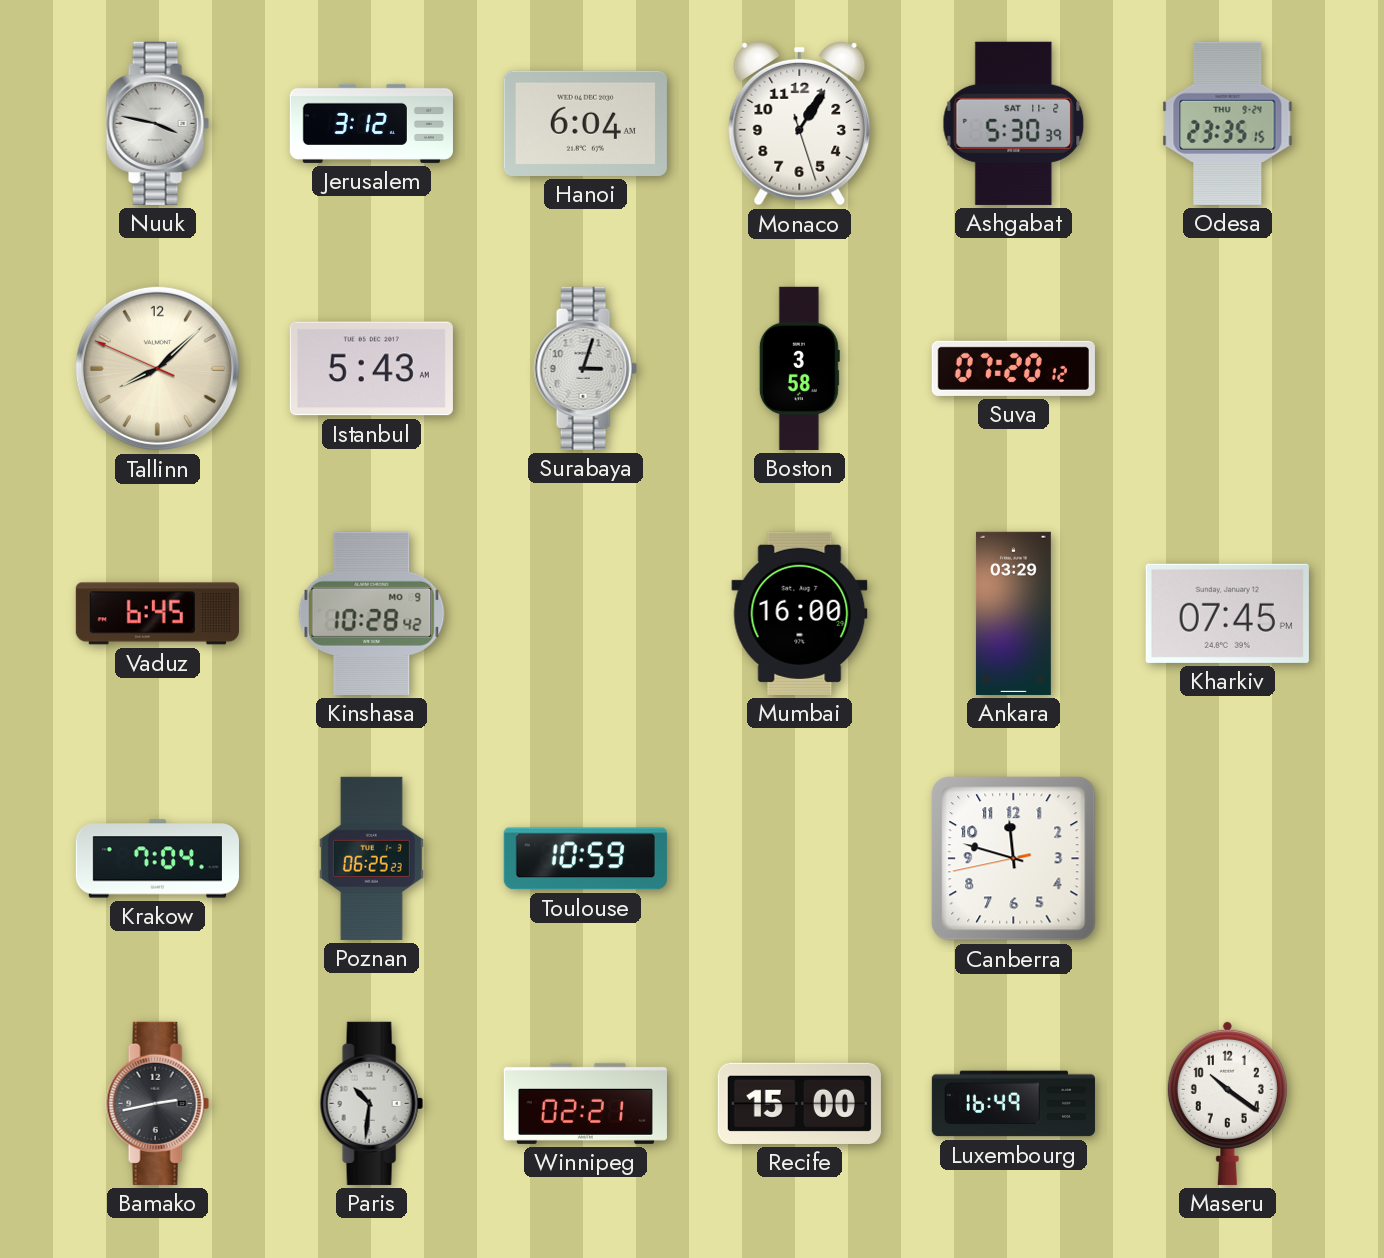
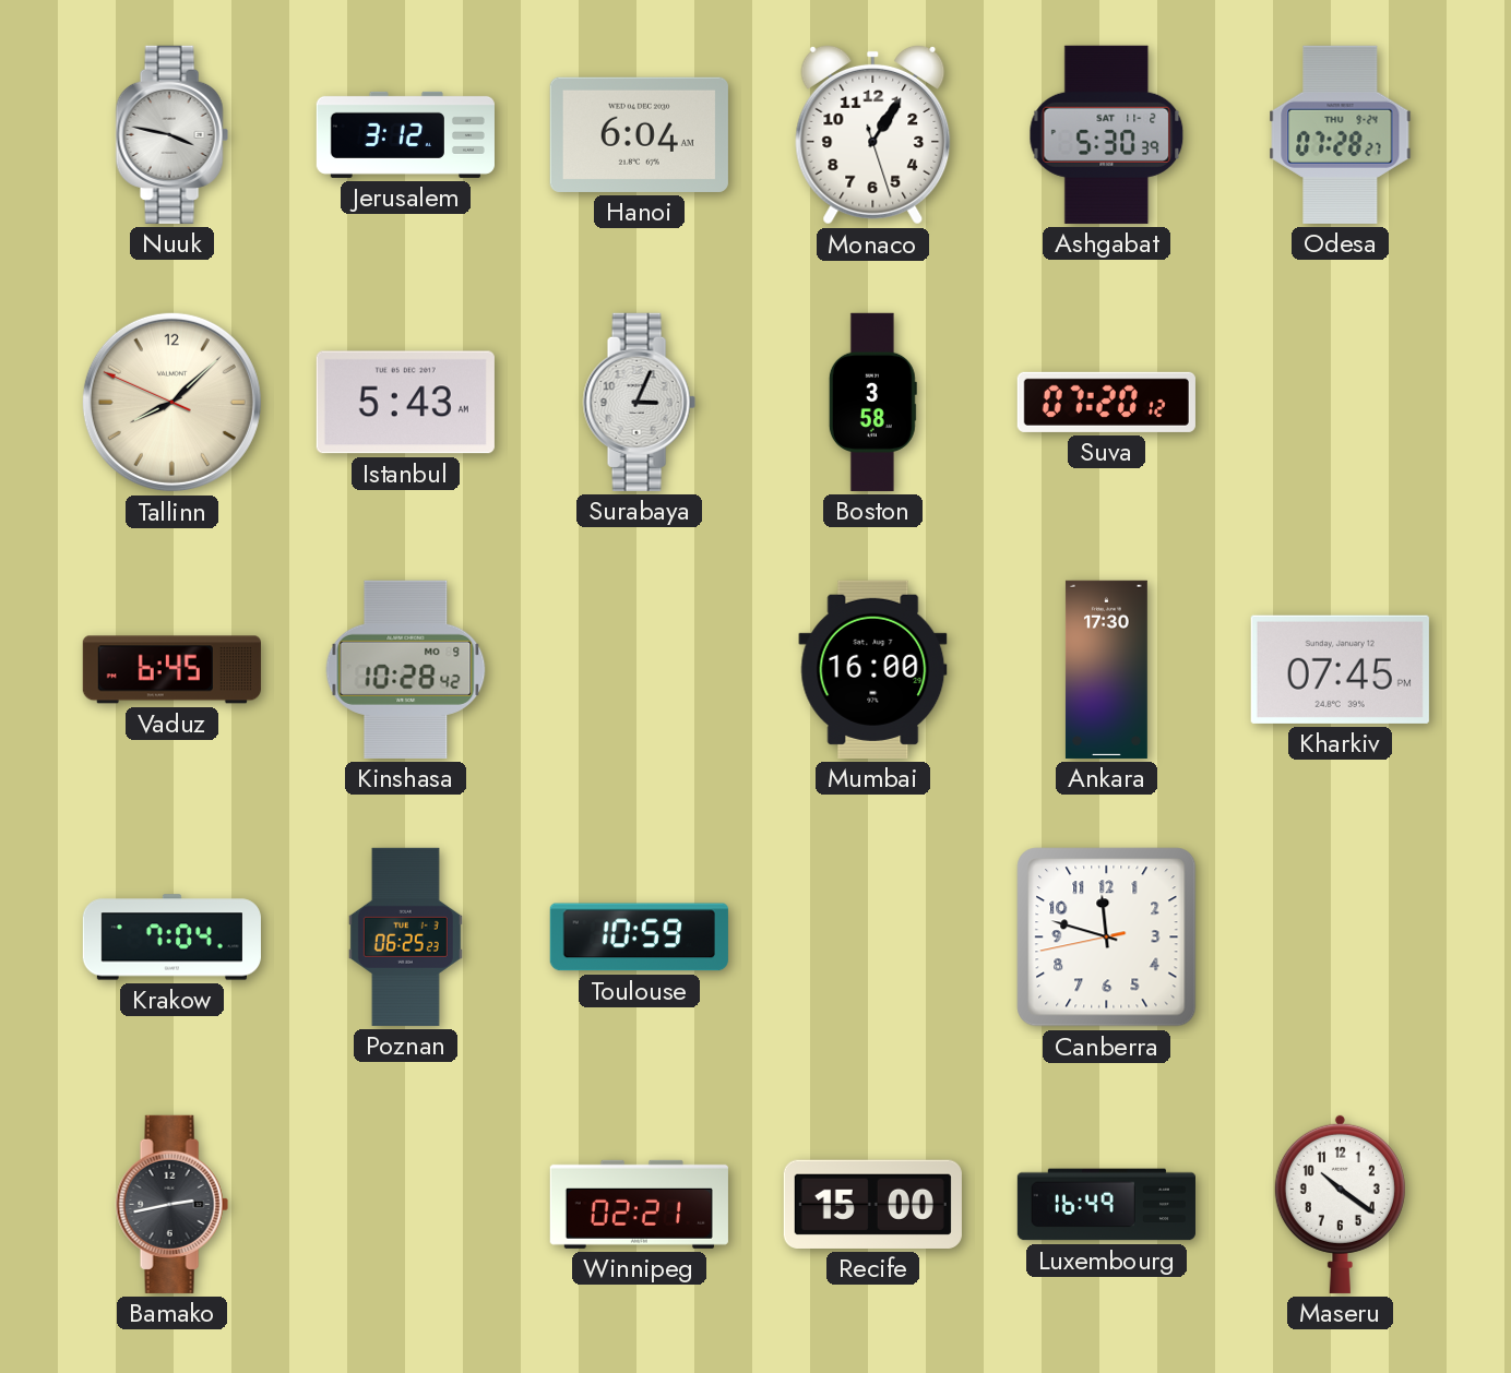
Odesa: 23:35 -> 07:28 (1341, 134)
Surabaya: 3:03 -> 3:04 (639, 402)
Ankara: 03:29 -> 17:30 (1106, 669)
Paris: 10:31 -> none (371, 1103)
